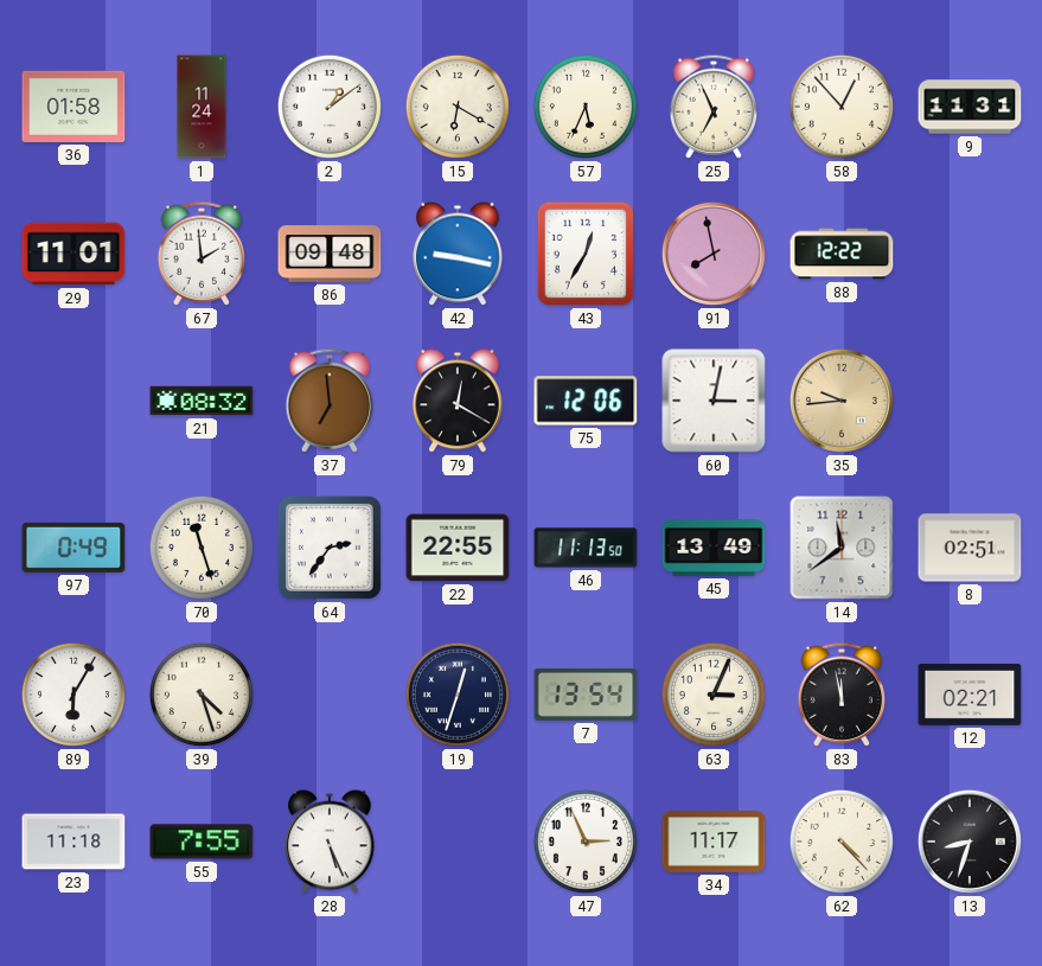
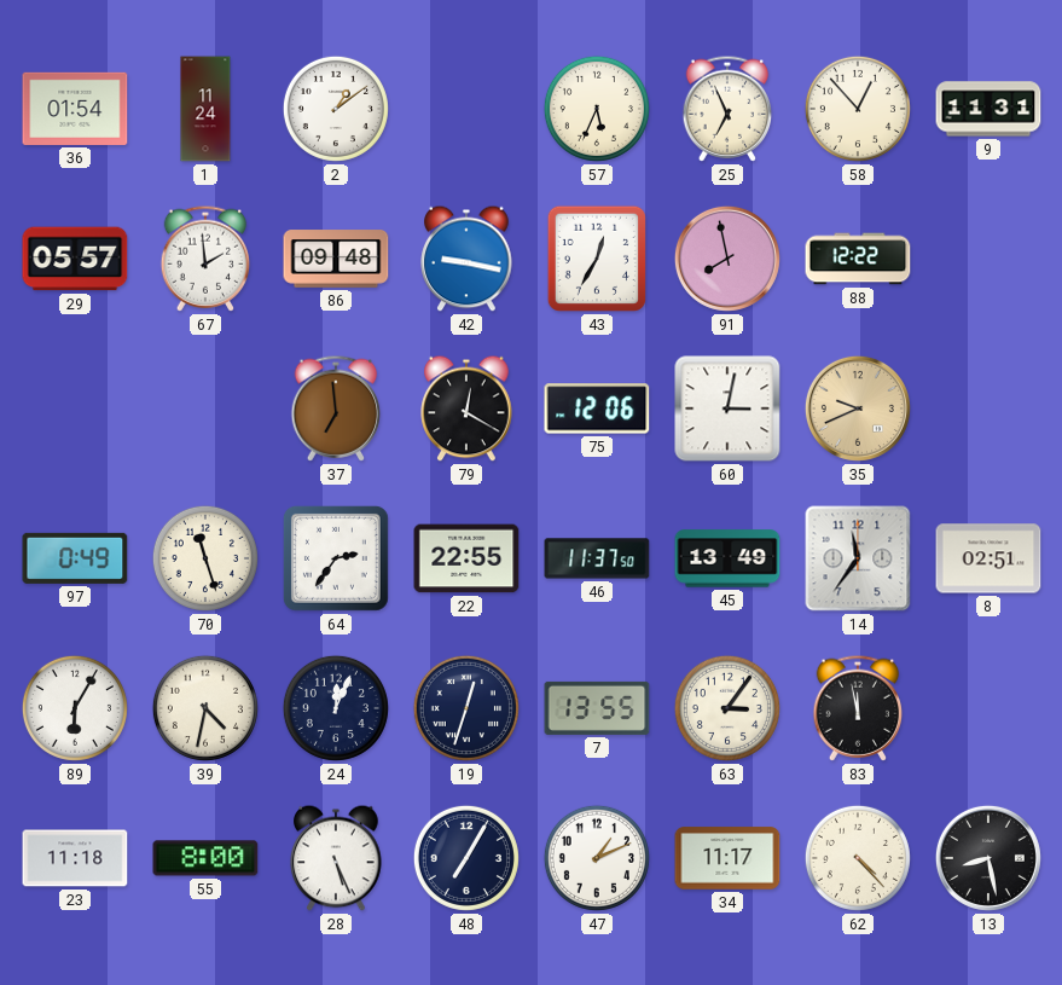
36: 01:58 -> 01:54 (75, 109)
15: 6:20 -> none (458, 107)
29: 11:01 -> 05:57 (75, 259)
21: 08:32 -> none (202, 401)
35: 9:44 -> 9:41 (858, 409)
46: 11:13 -> 11:37 (597, 558)
14: 11:39 -> 11:36 (858, 558)
39: 4:27 -> 4:32 (205, 708)
24: none -> 12:04 (336, 708)
7: 13:54 -> 13:55 (597, 708)
63: 3:04 -> 3:06 (727, 708)
12: 02:21 -> none (970, 695)
55: 7:55 -> 8:00 (205, 858)
48: none -> 7:05 (466, 858)
47: 2:56 -> 1:11 (597, 858)
13: 8:33 -> 8:28 (988, 858)
